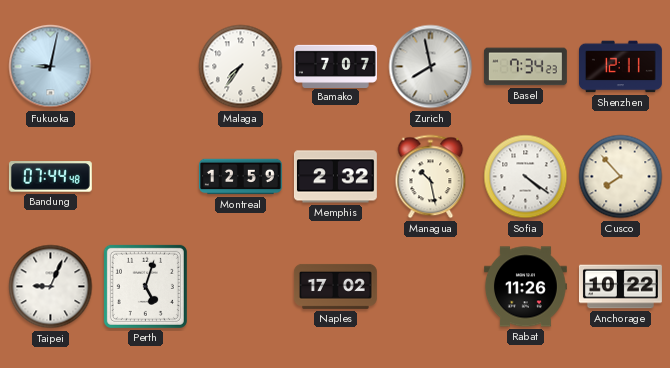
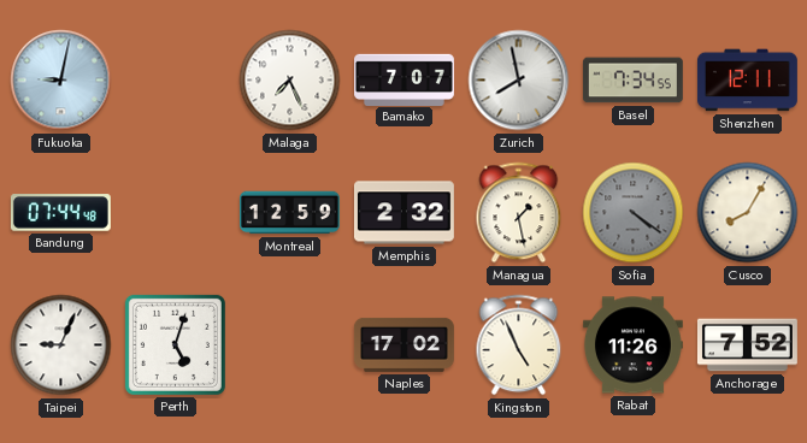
Malaga: 7:36 -> 7:26 (290, 81)
Basel: 7:34:23 -> 7:34:55 (632, 81)
Managua: 10:28 -> 1:28 (519, 213)
Sofia dial: white -> grey (634, 213)
Cusco: 7:53 -> 8:05 (748, 213)
Kingston: none -> 4:56 (519, 345)
Anchorage: 10:22 -> 7:52 (747, 345)
